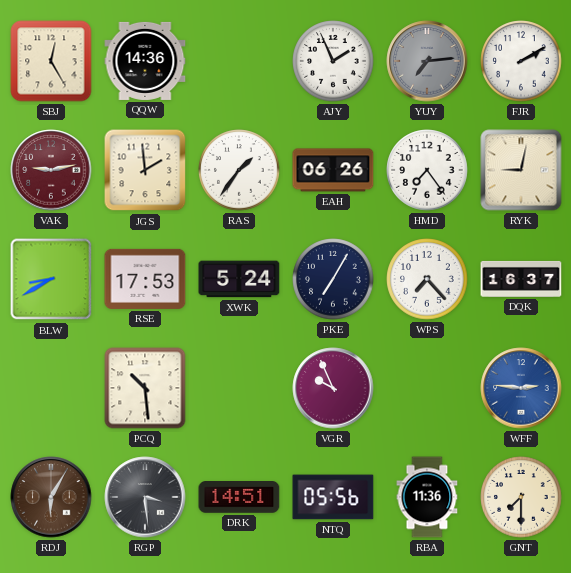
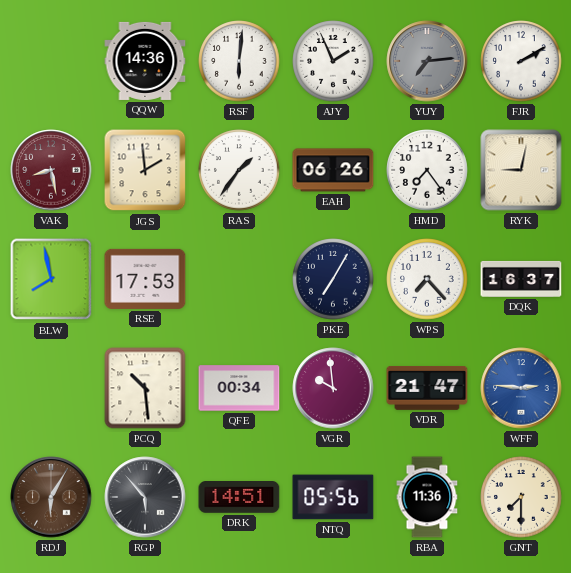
SBJ: 12:25 -> none (51, 61)
RSF: none -> 6:01 (239, 61)
VAK: 9:13 -> 8:28 (51, 170)
BLW: 8:40 -> 7:58 (51, 279)
XWK: 5:24 -> none (239, 279)
QFE: none -> 00:34 (239, 388)
VGR: 9:56 -> 9:59 (333, 388)
VDR: none -> 21:47 (427, 389)
RGP: 3:29 -> 5:53 (145, 497)
